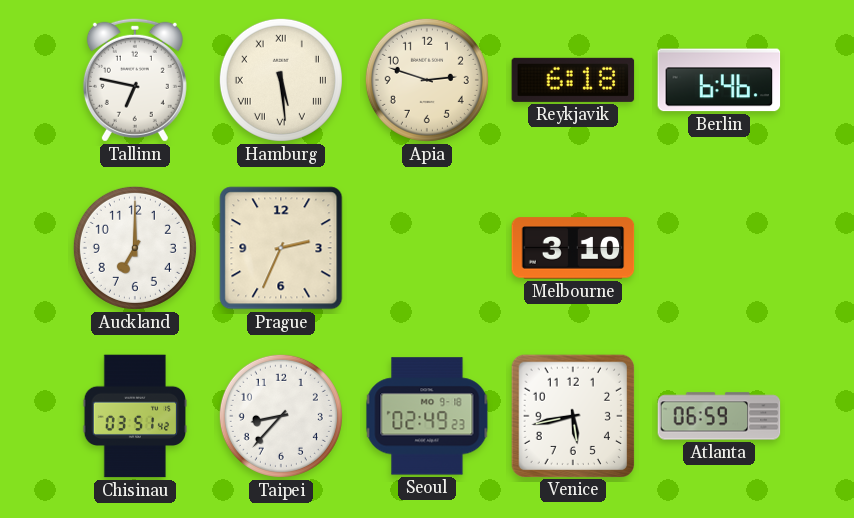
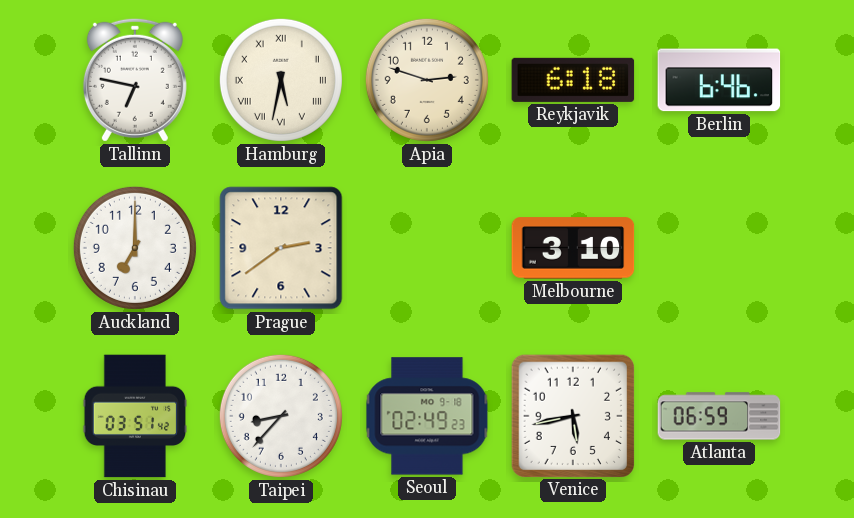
Hamburg: 5:29 -> 5:32 (281, 80)
Prague: 2:34 -> 2:39 (281, 248)
